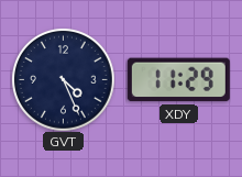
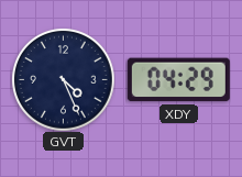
XDY: 11:29 -> 04:29 (178, 80)
